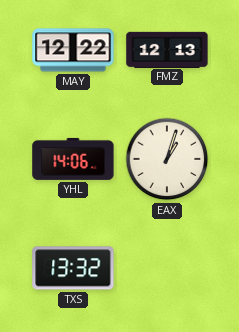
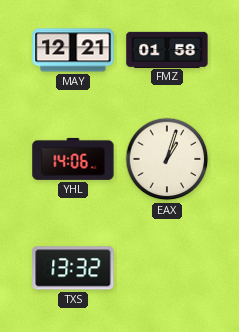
MAY: 12:22 -> 12:21 (73, 50)
FMZ: 12:13 -> 01:58 (167, 49)
